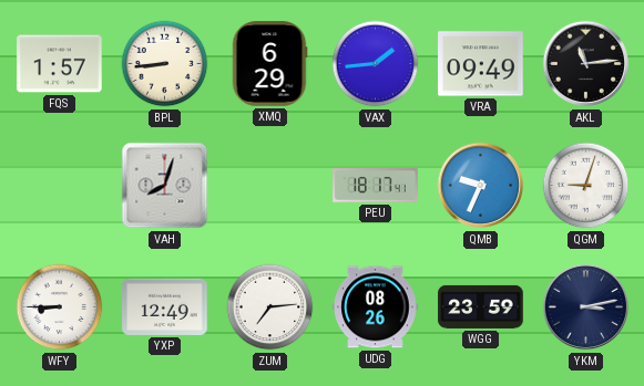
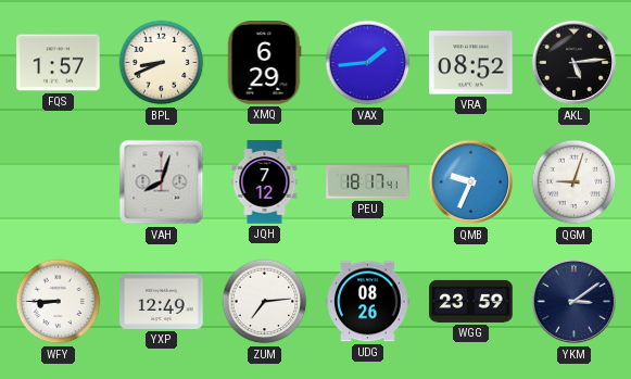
BPL: 8:44 -> 8:41 (162, 63)
VRA: 09:49 -> 08:52 (471, 63)
AKL: 11:14 -> 5:14 (575, 63)
JQH: none -> 7:12 (265, 182)
YKM: 3:13 -> 3:09 (575, 302)
